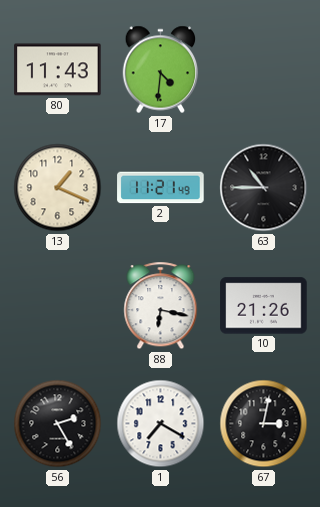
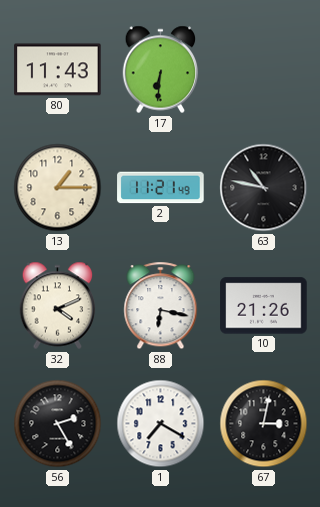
17: 4:31 -> 6:31 (161, 70)
13: 1:19 -> 1:15 (58, 188)
63: 10:45 -> 10:47 (264, 188)
32: none -> 4:11 (58, 306)
